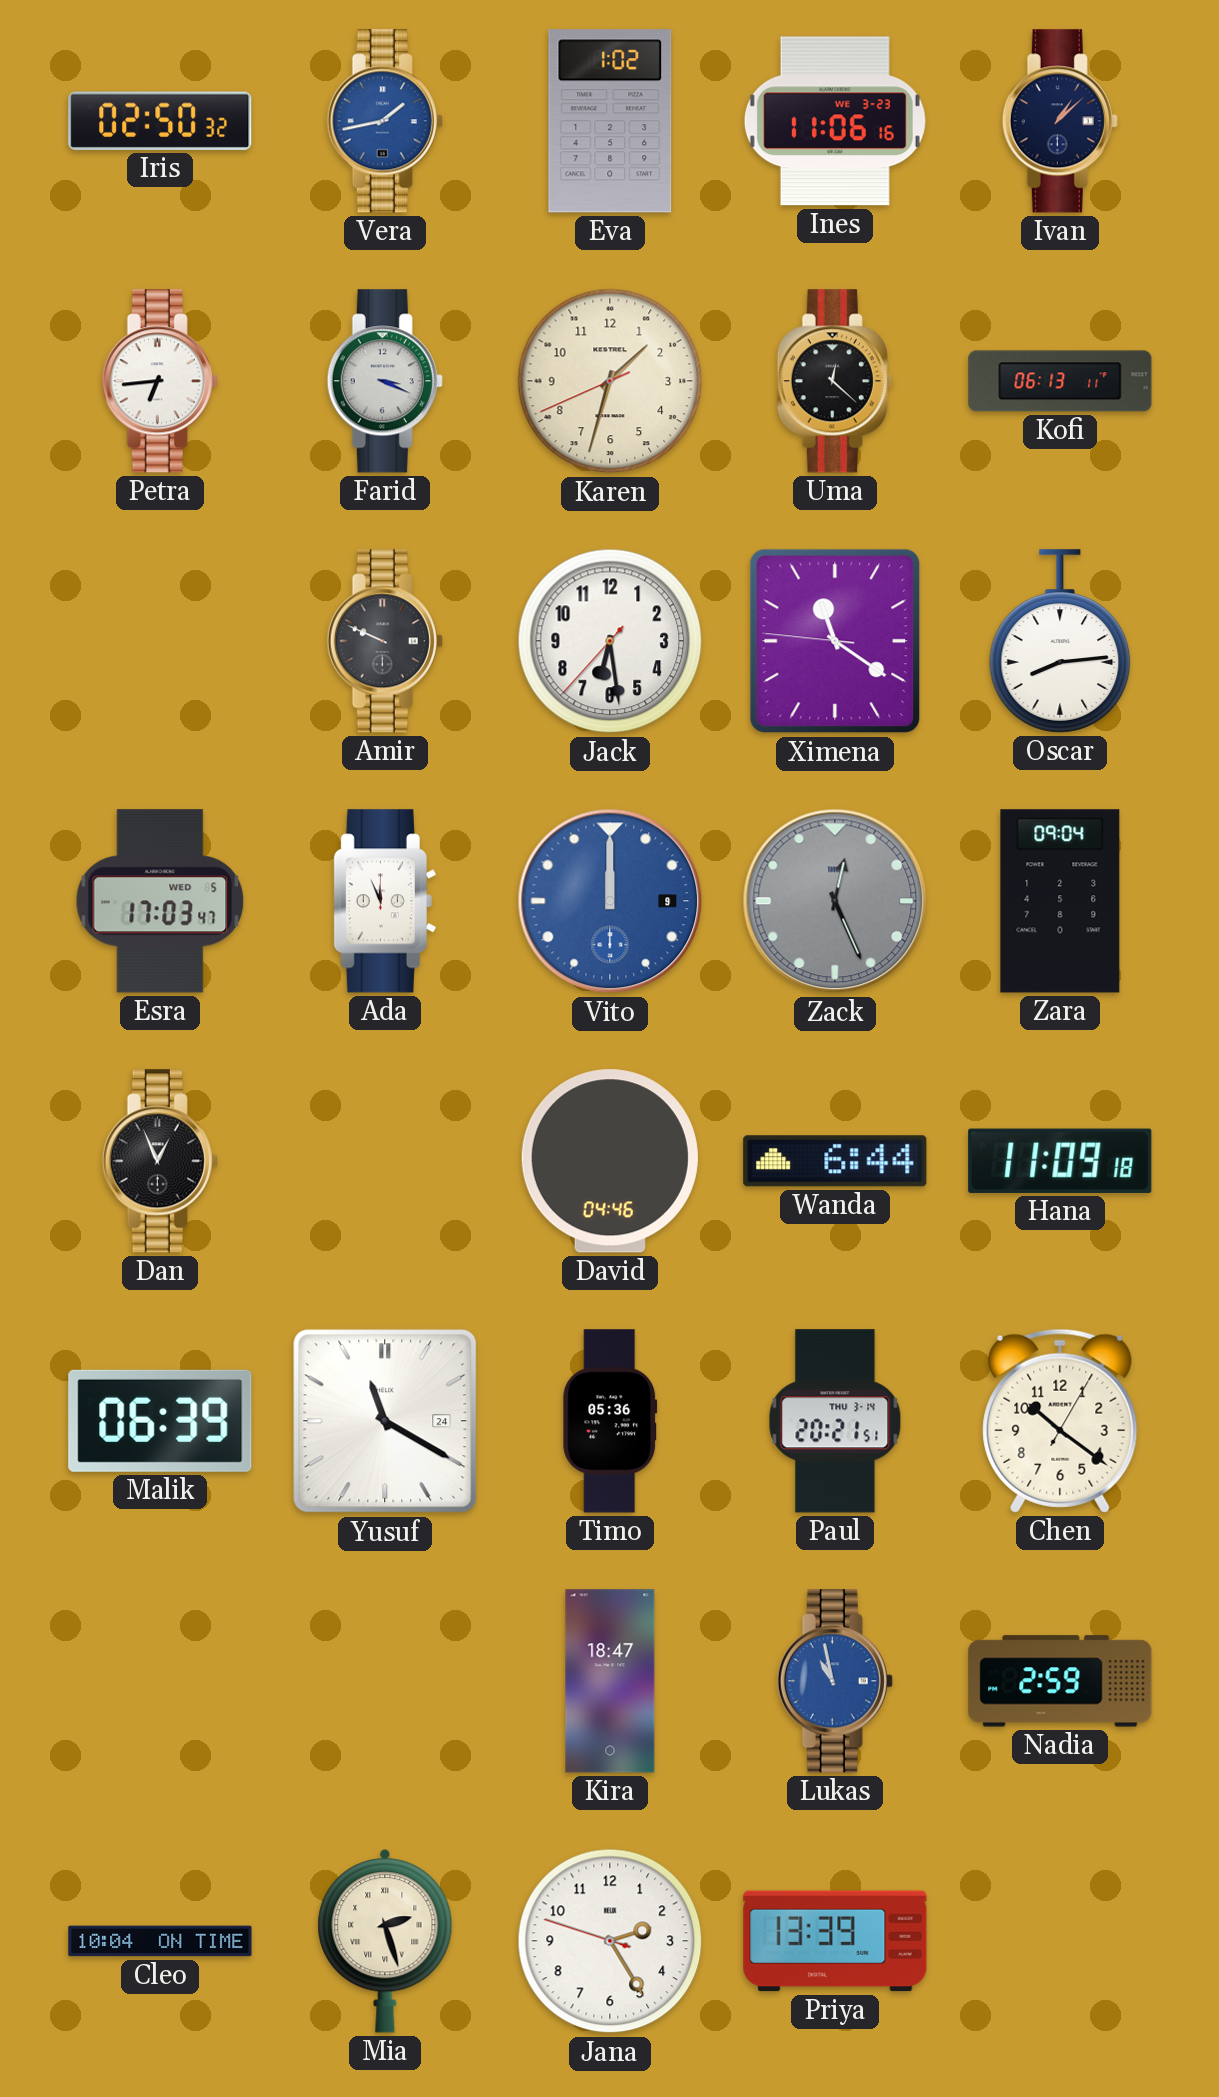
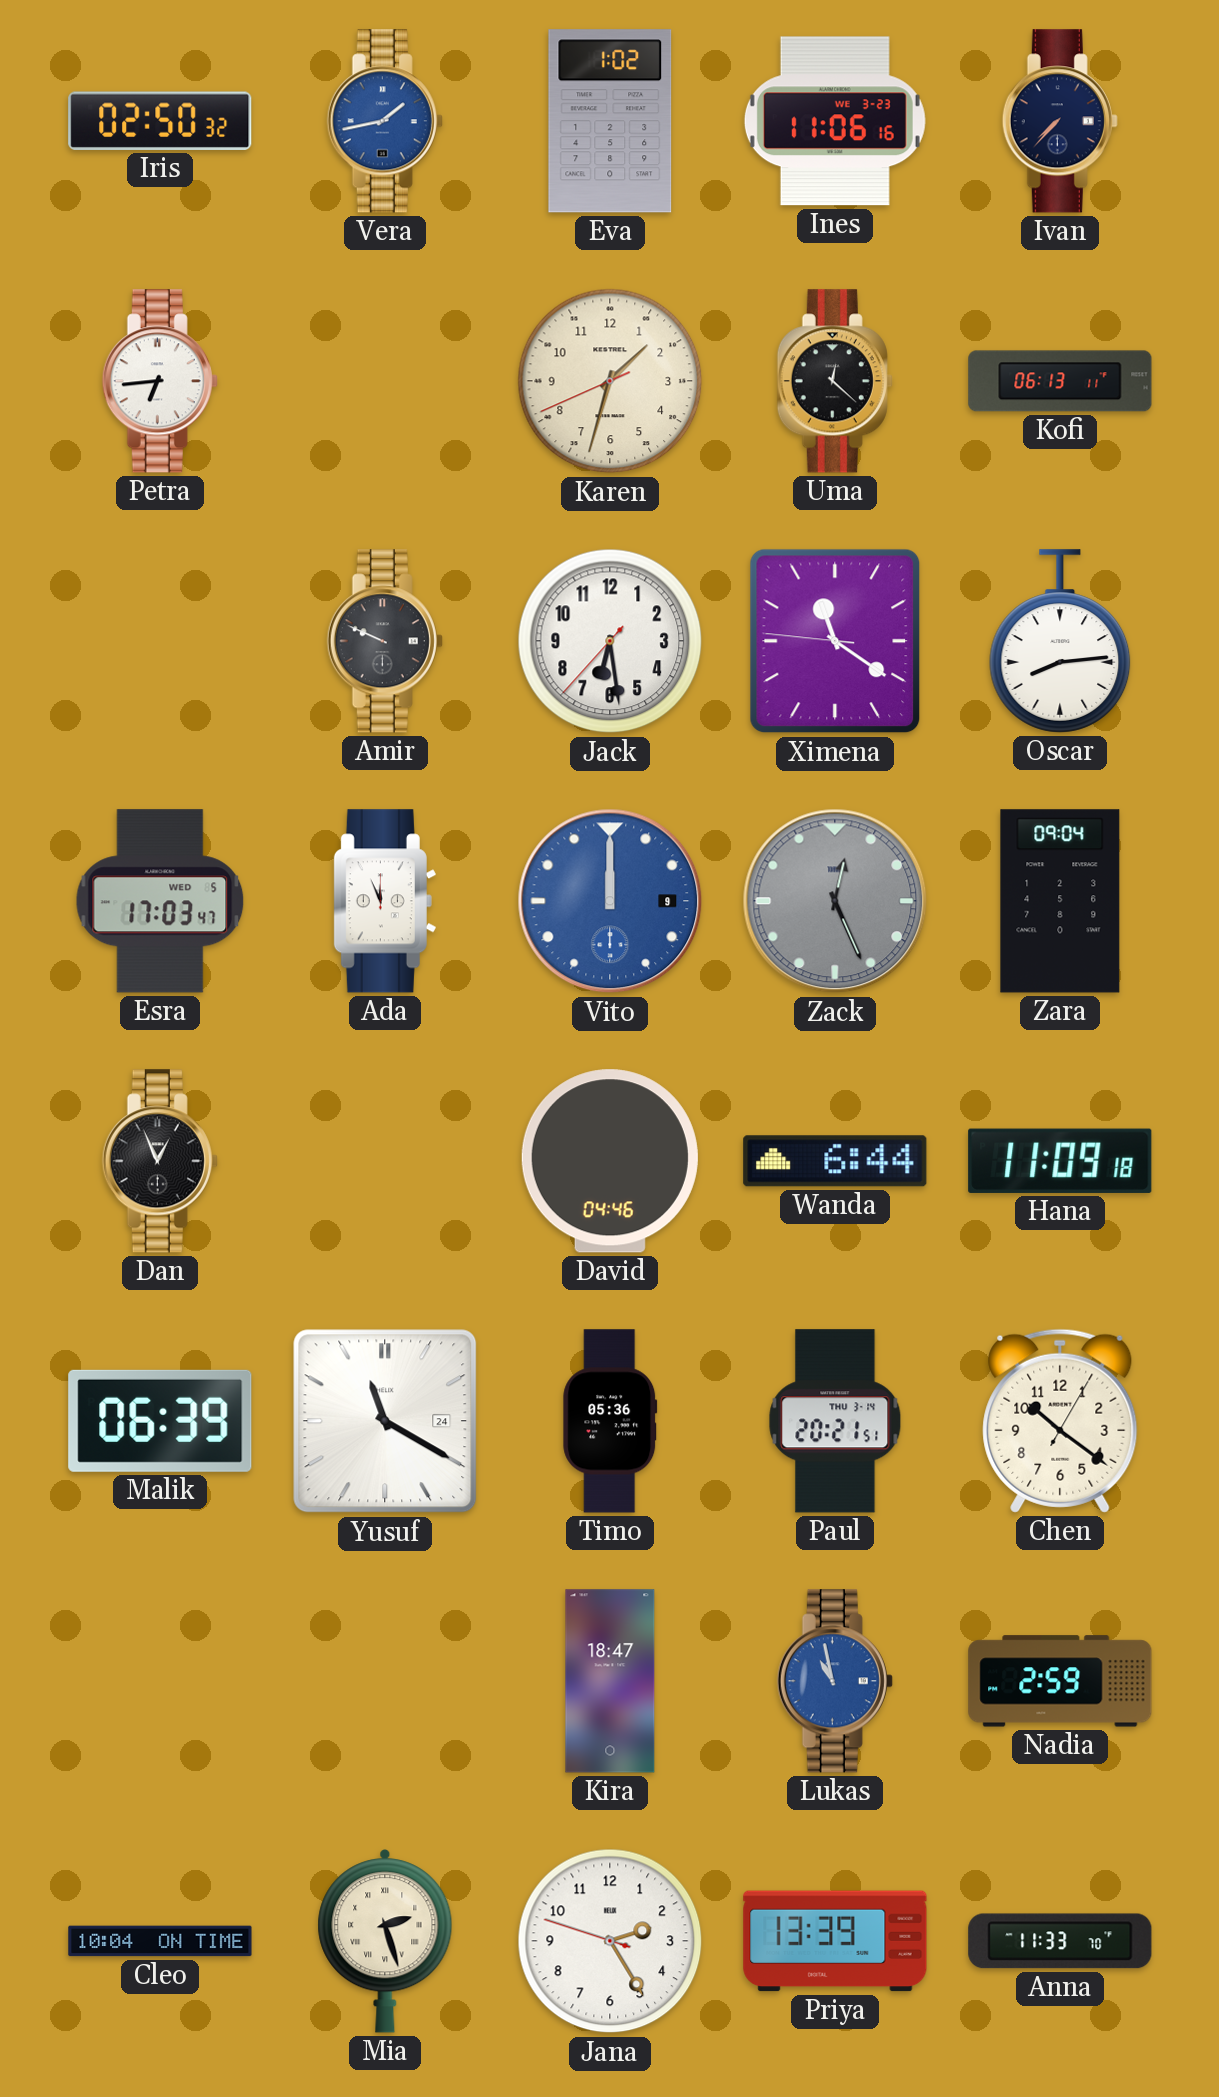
Ivan: 1:08 -> 7:37 (1060, 121)
Farid: 3:19 -> none (385, 381)
Anna: none -> 11:33 (1060, 1941)
